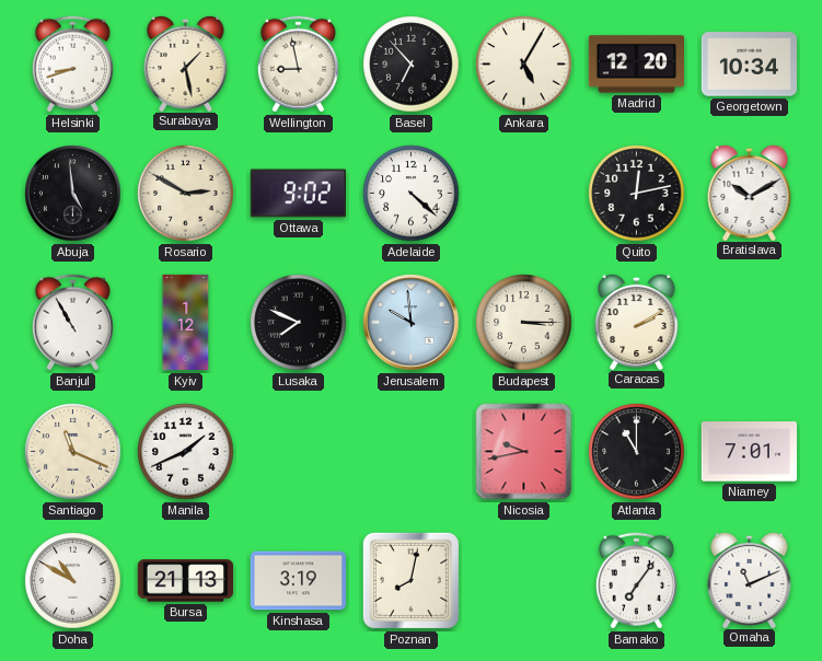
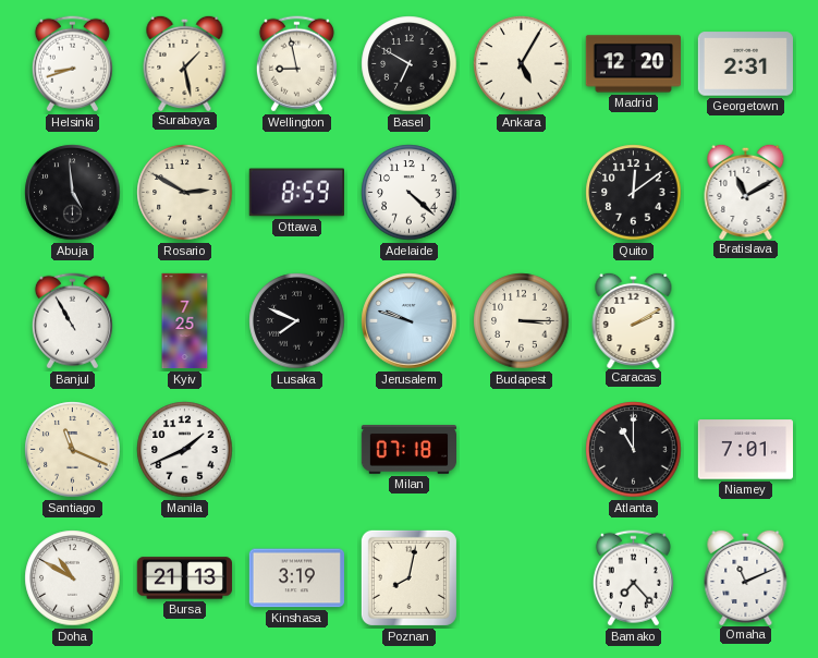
Basel: 6:53 -> 6:50 (410, 64)
Georgetown: 10:34 -> 2:31 (745, 64)
Ottawa: 9:02 -> 8:59 (296, 193)
Quito: 12:13 -> 12:09 (634, 193)
Bratislava: 10:10 -> 11:10 (746, 191)
Kyiv: 1:12 -> 7:25 (185, 321)
Jerusalem: 9:59 -> 9:48 (410, 321)
Milan: none -> 07:18 (410, 450)
Nicosia: 9:43 -> none (524, 452)
Bamako: 7:06 -> 7:23 (633, 578)
